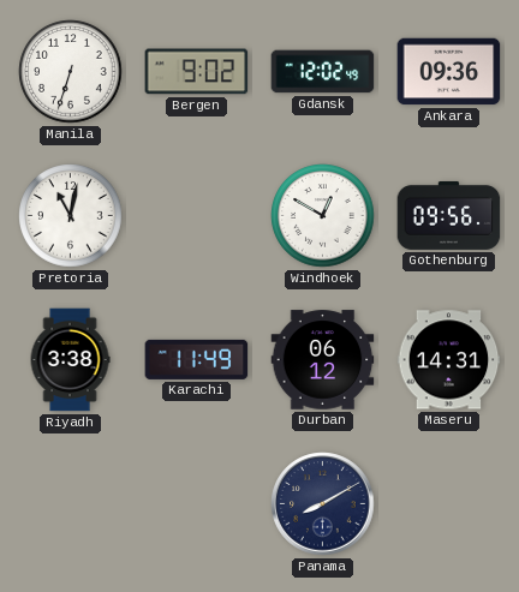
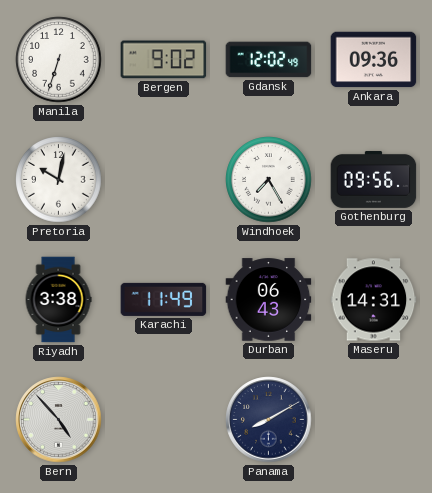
Pretoria: 11:02 -> 10:02 (59, 180)
Windhoek: 12:50 -> 7:25 (269, 180)
Durban: 06:12 -> 06:43 (269, 300)
Bern: none -> 4:53 (59, 420)
